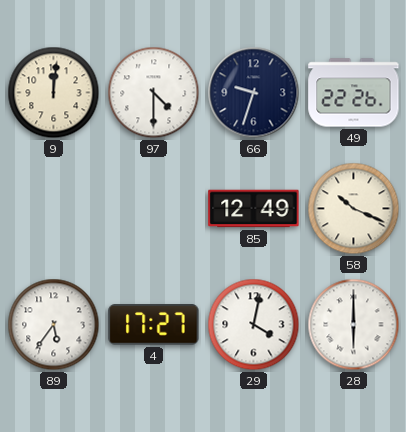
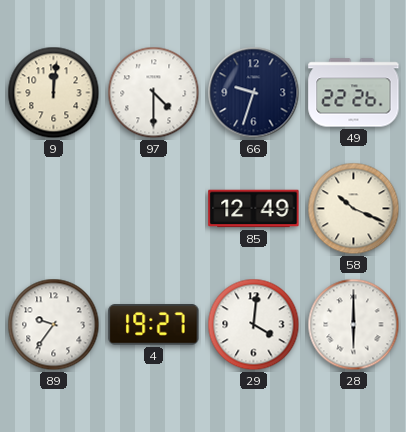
89: 5:36 -> 9:36 (54, 325)
4: 17:27 -> 19:27 (154, 325)
29: 4:02 -> 4:01 (254, 325)
